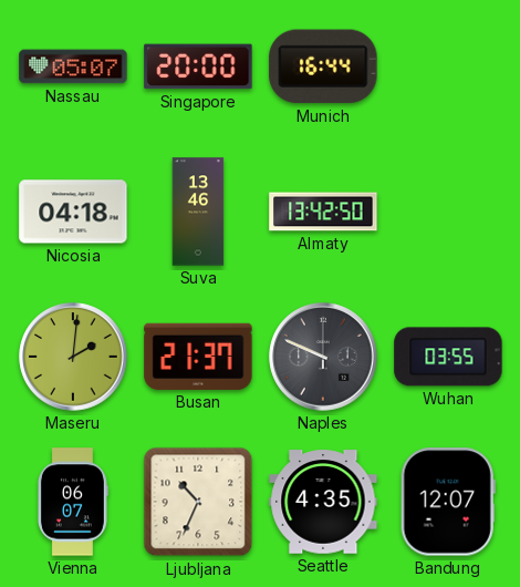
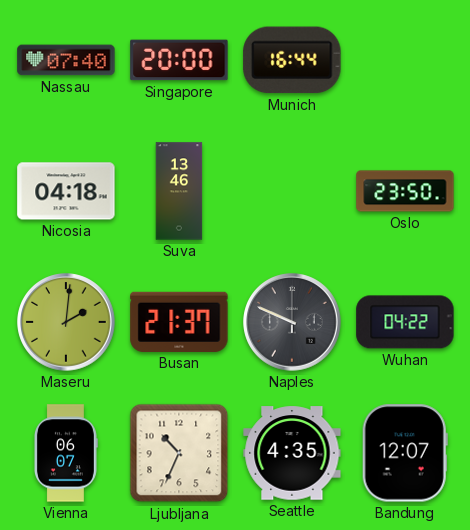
Nassau: 05:07 -> 07:40 (66, 60)
Almaty: 13:42 -> none (323, 212)
Oslo: none -> 23:50 (405, 191)
Wuhan: 03:55 -> 04:22 (405, 322)
